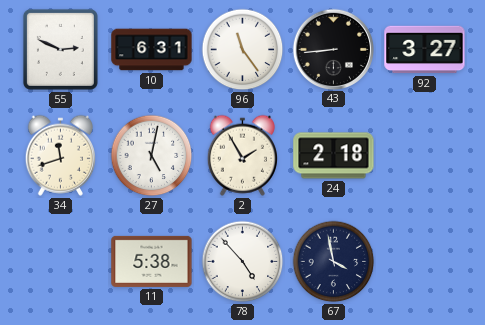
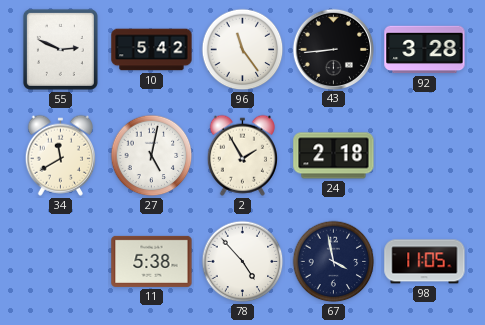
10: 6:31 -> 5:42 (152, 50)
92: 3:27 -> 3:28 (425, 50)
34: 11:42 -> 11:40 (60, 155)
98: none -> 11:05 (425, 262)
